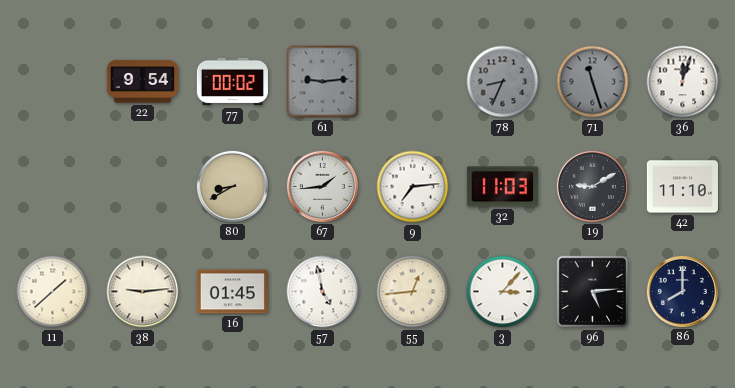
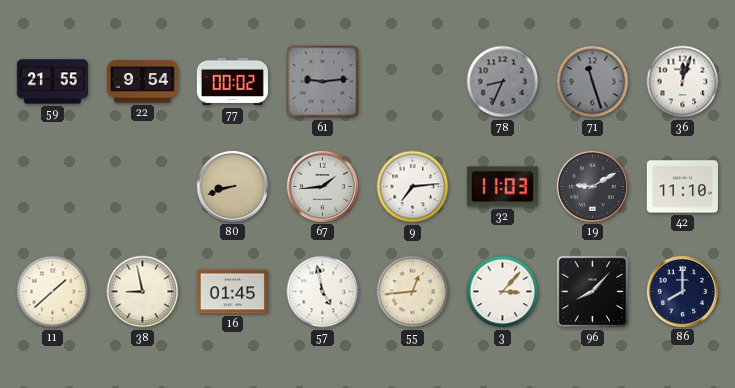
59: none -> 21:55 (52, 82)
80: 8:40 -> 8:42 (232, 186)
38: 9:14 -> 8:58 (143, 292)
96: 5:14 -> 8:07 (593, 292)
